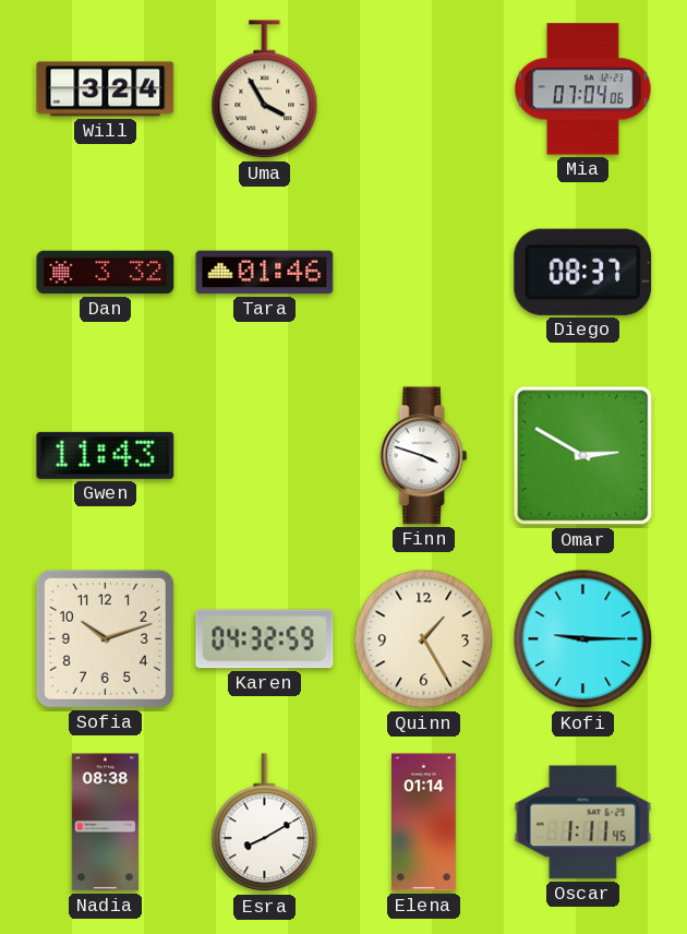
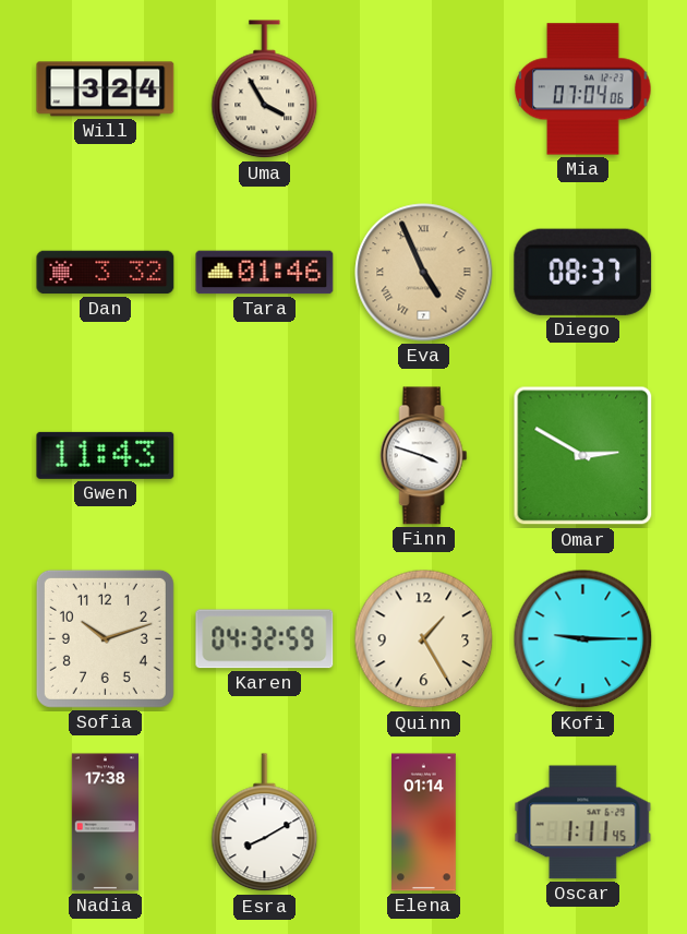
Eva: none -> 4:56 (424, 273)
Nadia: 08:38 -> 17:38 (105, 823)
